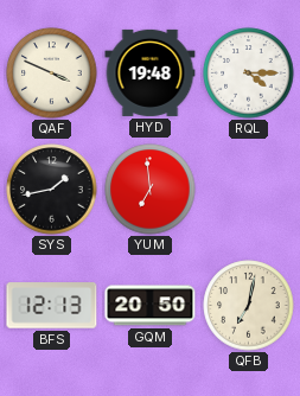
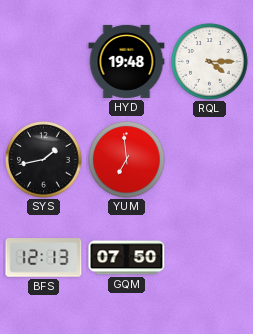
QAF: 3:49 -> none (52, 74)
GQM: 20:50 -> 07:50 (127, 258)
QFB: 7:02 -> none (249, 306)
